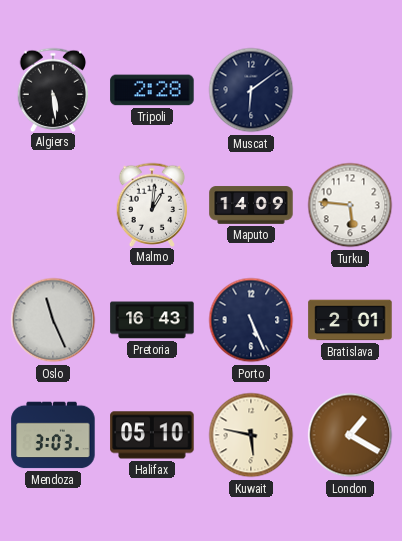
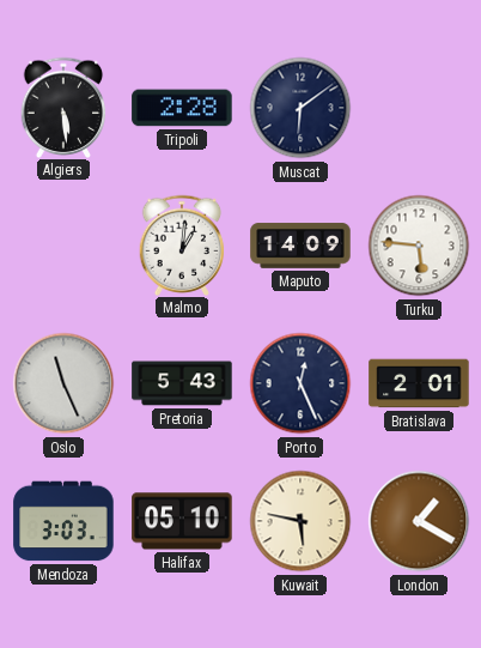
Pretoria: 16:43 -> 5:43 (182, 383)
Porto: 5:26 -> 12:26 (300, 383)
